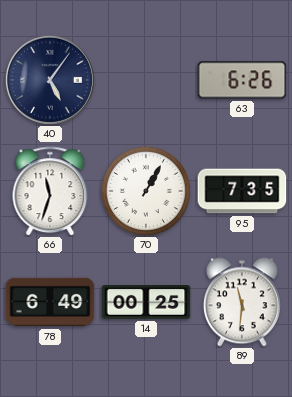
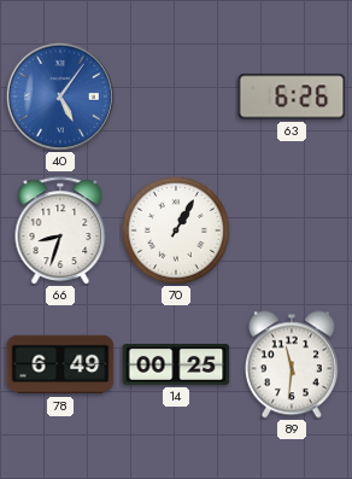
40 dial: navy -> blue (60, 97)
66: 11:33 -> 8:33 (60, 230)
95: 7:35 -> none (242, 191)
